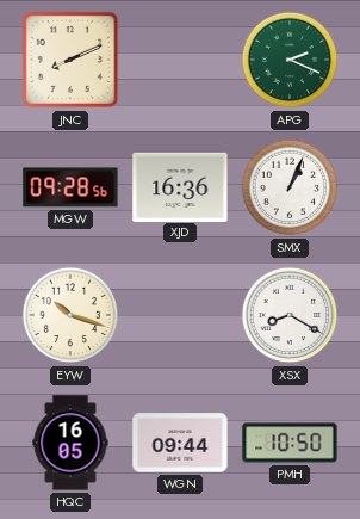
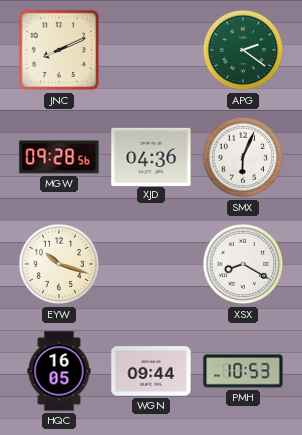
APG: 2:19 -> 2:21 (243, 50)
XJD: 16:36 -> 04:36 (151, 156)
SMX: 1:04 -> 6:04 (243, 157)
PMH: 10:50 -> 10:53 (243, 371)
